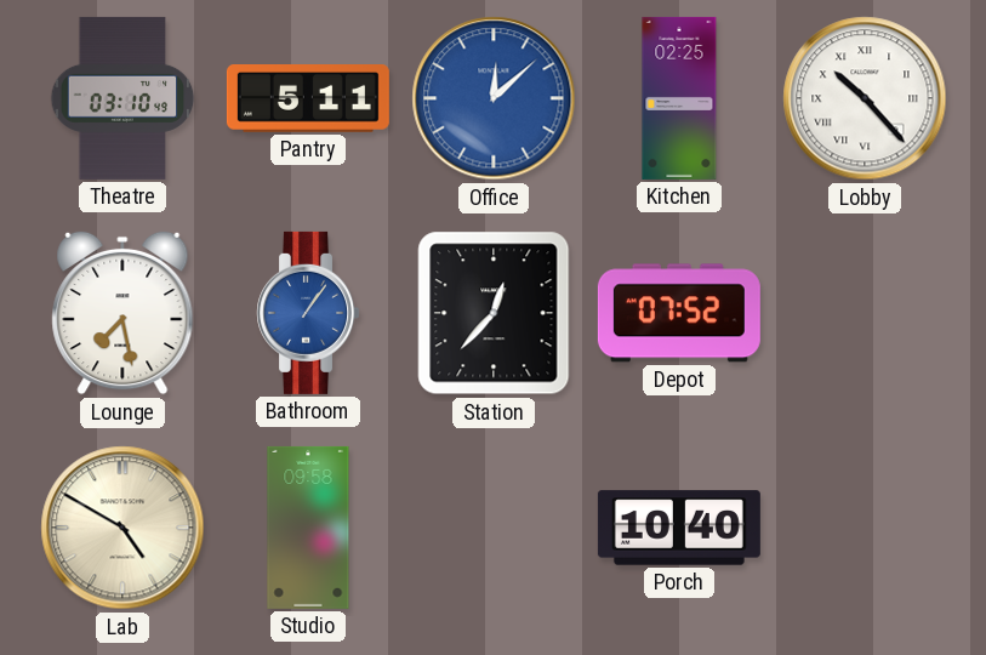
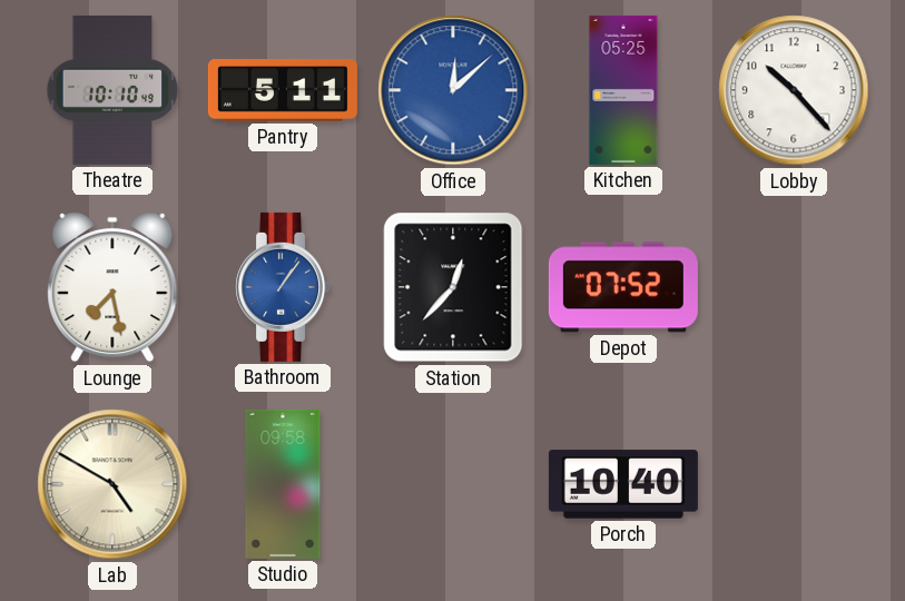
Theatre: 03:10 -> 10:10 (112, 90)
Kitchen: 02:25 -> 05:25 (623, 90)
Lobby numerals: Roman -> Arabic (794, 90)
